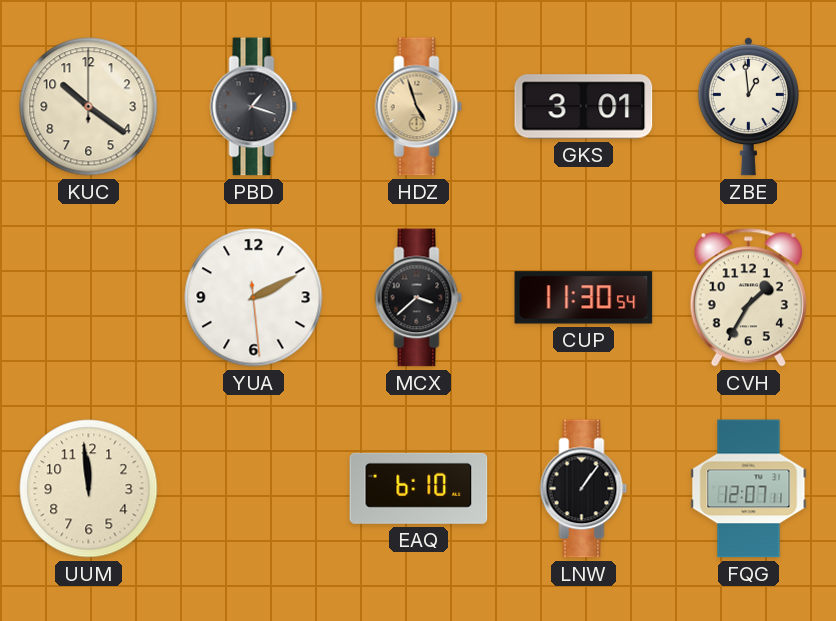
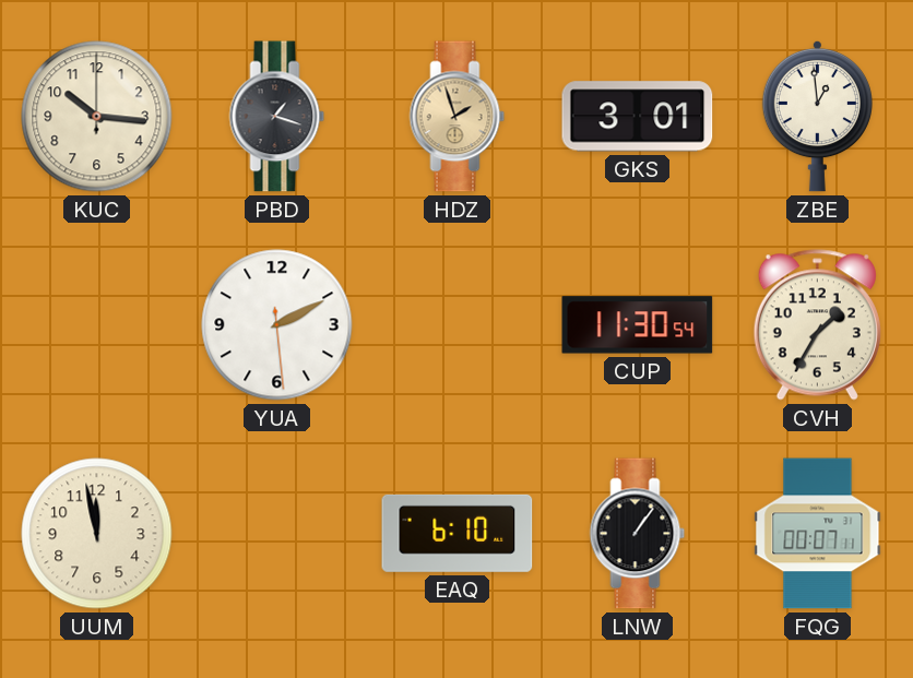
KUC: 10:21 -> 10:16 (97, 117)
HDZ: 4:57 -> 1:57 (458, 117)
MCX: 3:38 -> none (419, 298)
UUM: 11:59 -> 11:58 (97, 534)
FQG: 12:07 -> 00:07 (818, 534)
